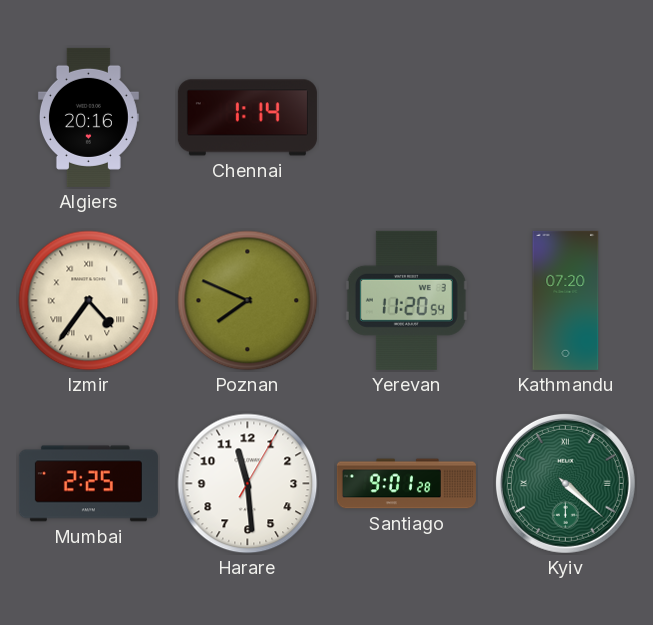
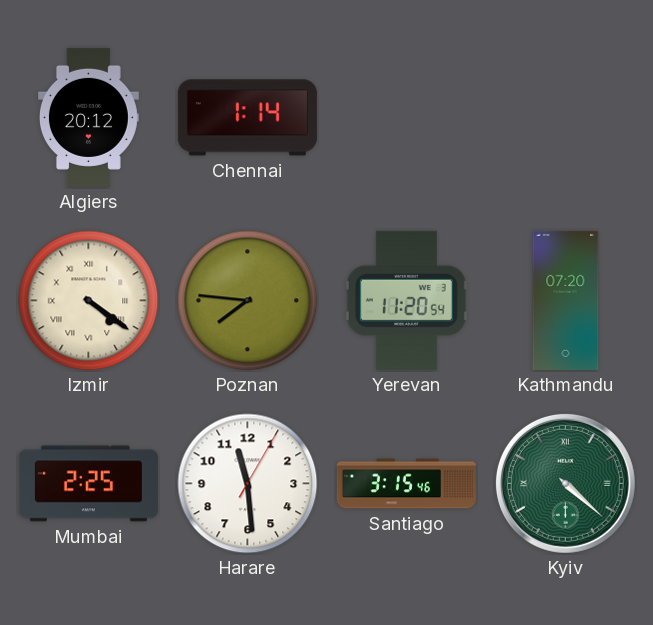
Algiers: 20:16 -> 20:12 (88, 117)
Izmir: 4:36 -> 4:21 (89, 301)
Poznan: 7:49 -> 7:46 (248, 301)
Santiago: 9:01 -> 3:15 (406, 484)
